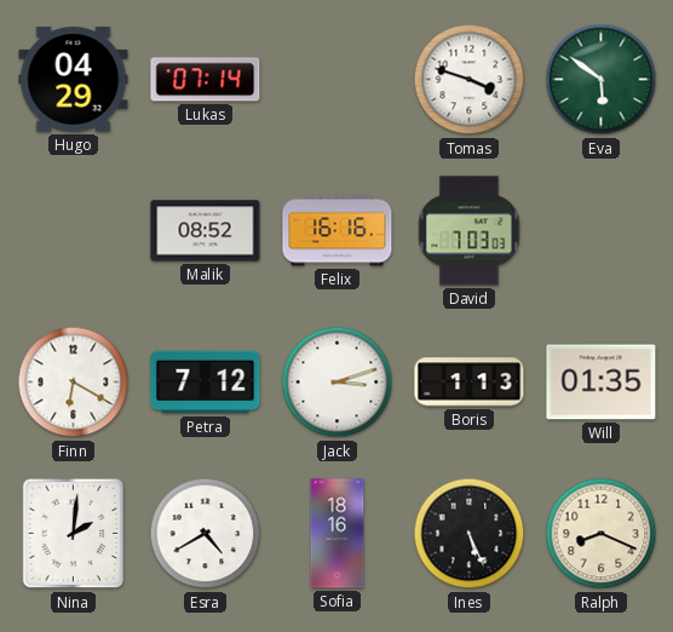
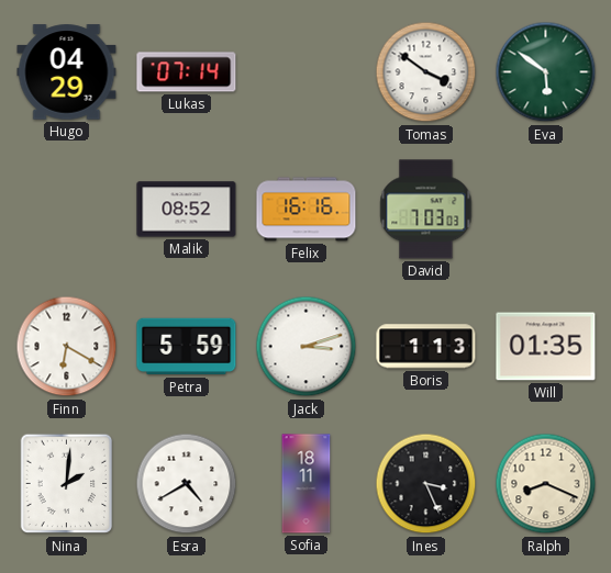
Tomas: 3:48 -> 3:51 (426, 72)
Petra: 7:12 -> 5:59 (187, 347)
Sofia: 18:16 -> 18:11 (307, 484)
Ines: 5:26 -> 3:26 (426, 484)
